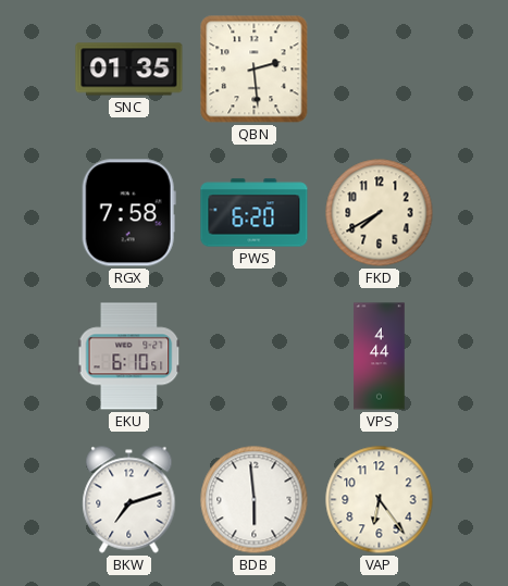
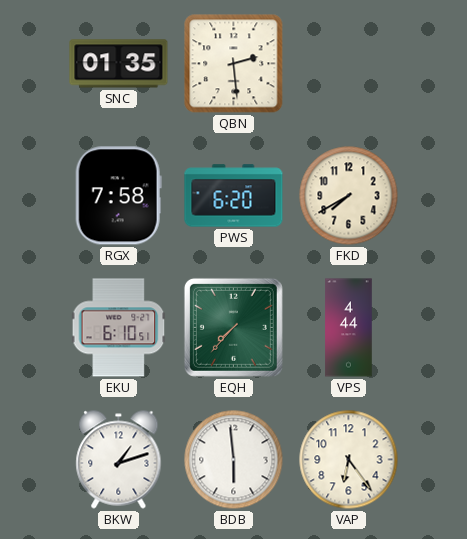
EQH: none -> 7:37 (233, 327)
BKW: 7:12 -> 1:12 (119, 460)
